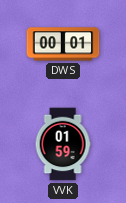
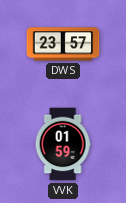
DWS: 00:01 -> 23:57 (63, 44)
